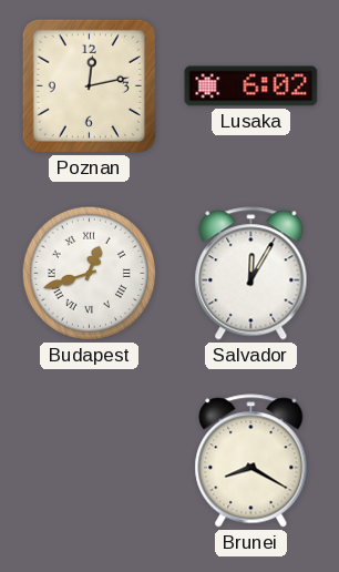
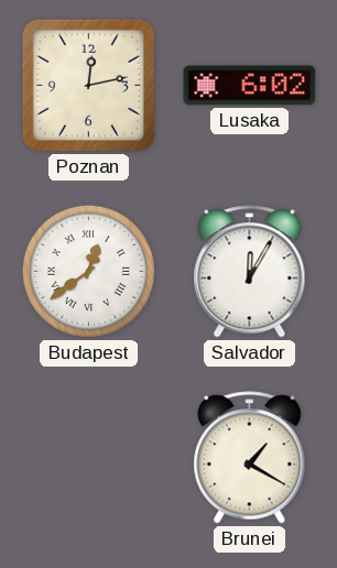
Budapest: 12:42 -> 12:39 (88, 271)
Brunei: 8:20 -> 1:20 (250, 458)
